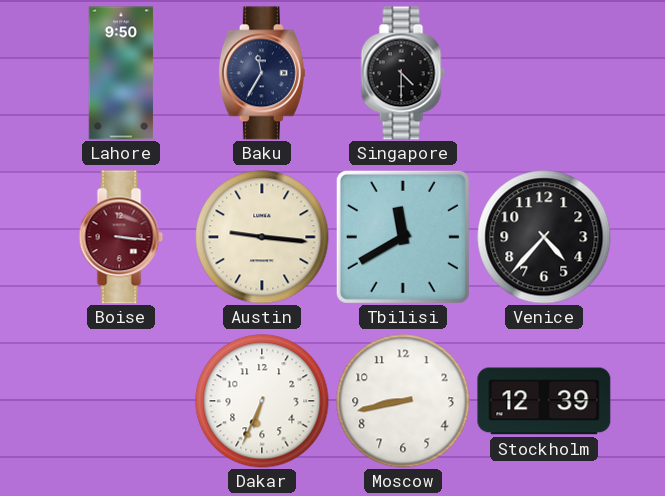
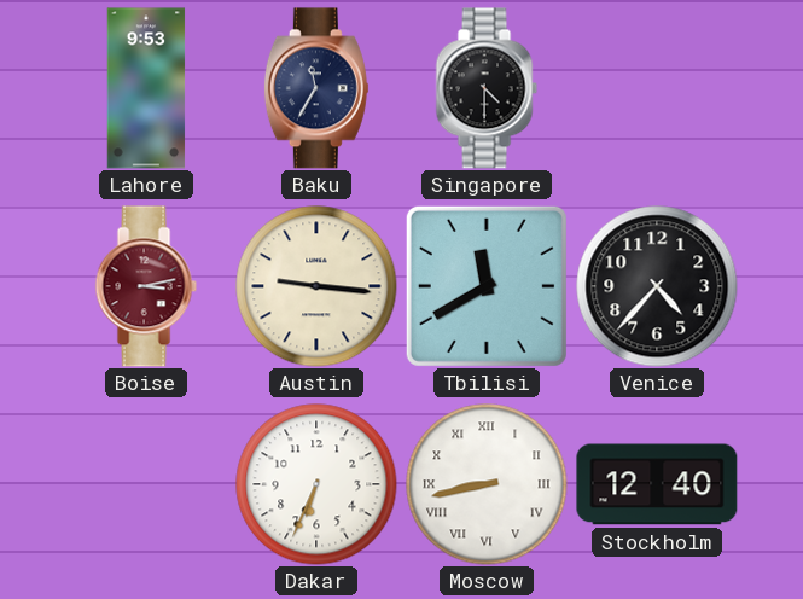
Lahore: 9:50 -> 9:53 (146, 88)
Boise: 3:16 -> 3:13 (146, 286)
Moscow numerals: Arabic -> Roman (487, 484)
Stockholm: 12:39 -> 12:40 (657, 484)
